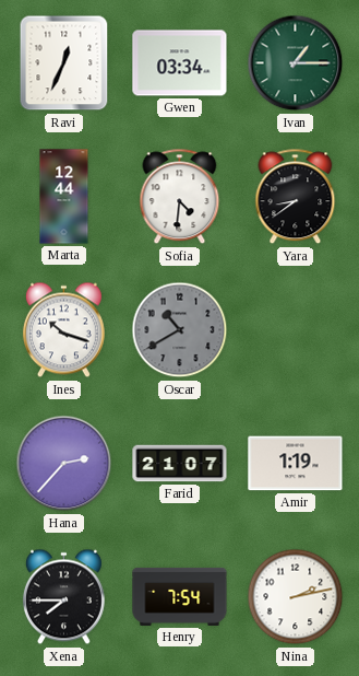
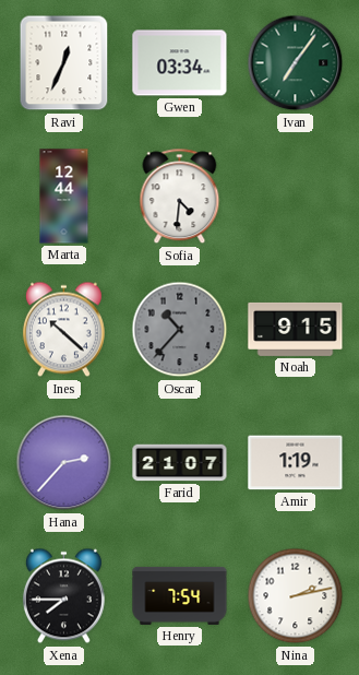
Ivan: 1:15 -> 7:06 (296, 63)
Yara: 8:39 -> none (296, 197)
Ines: 10:18 -> 10:22 (63, 330)
Oscar: 10:40 -> 10:37 (180, 330)
Noah: none -> 9:15 (296, 329)
